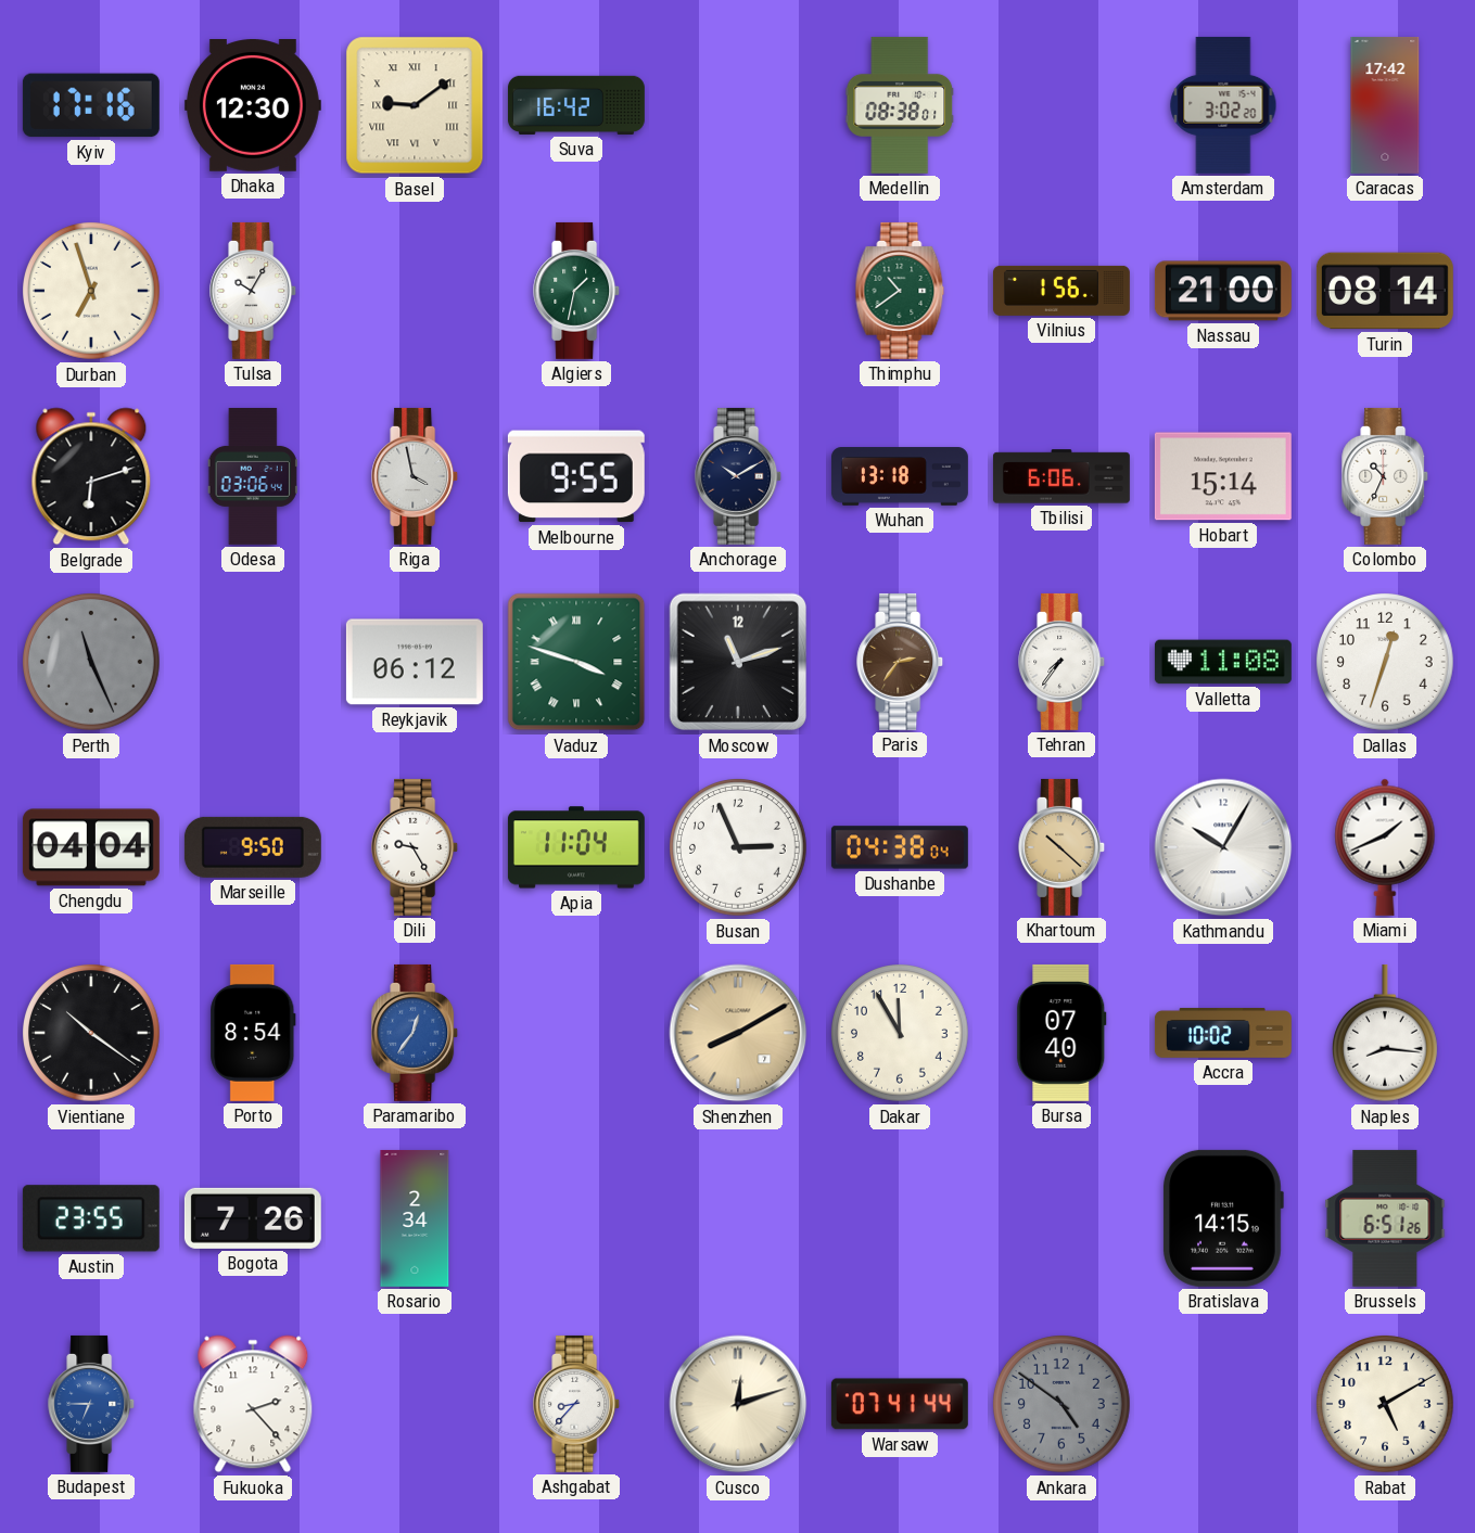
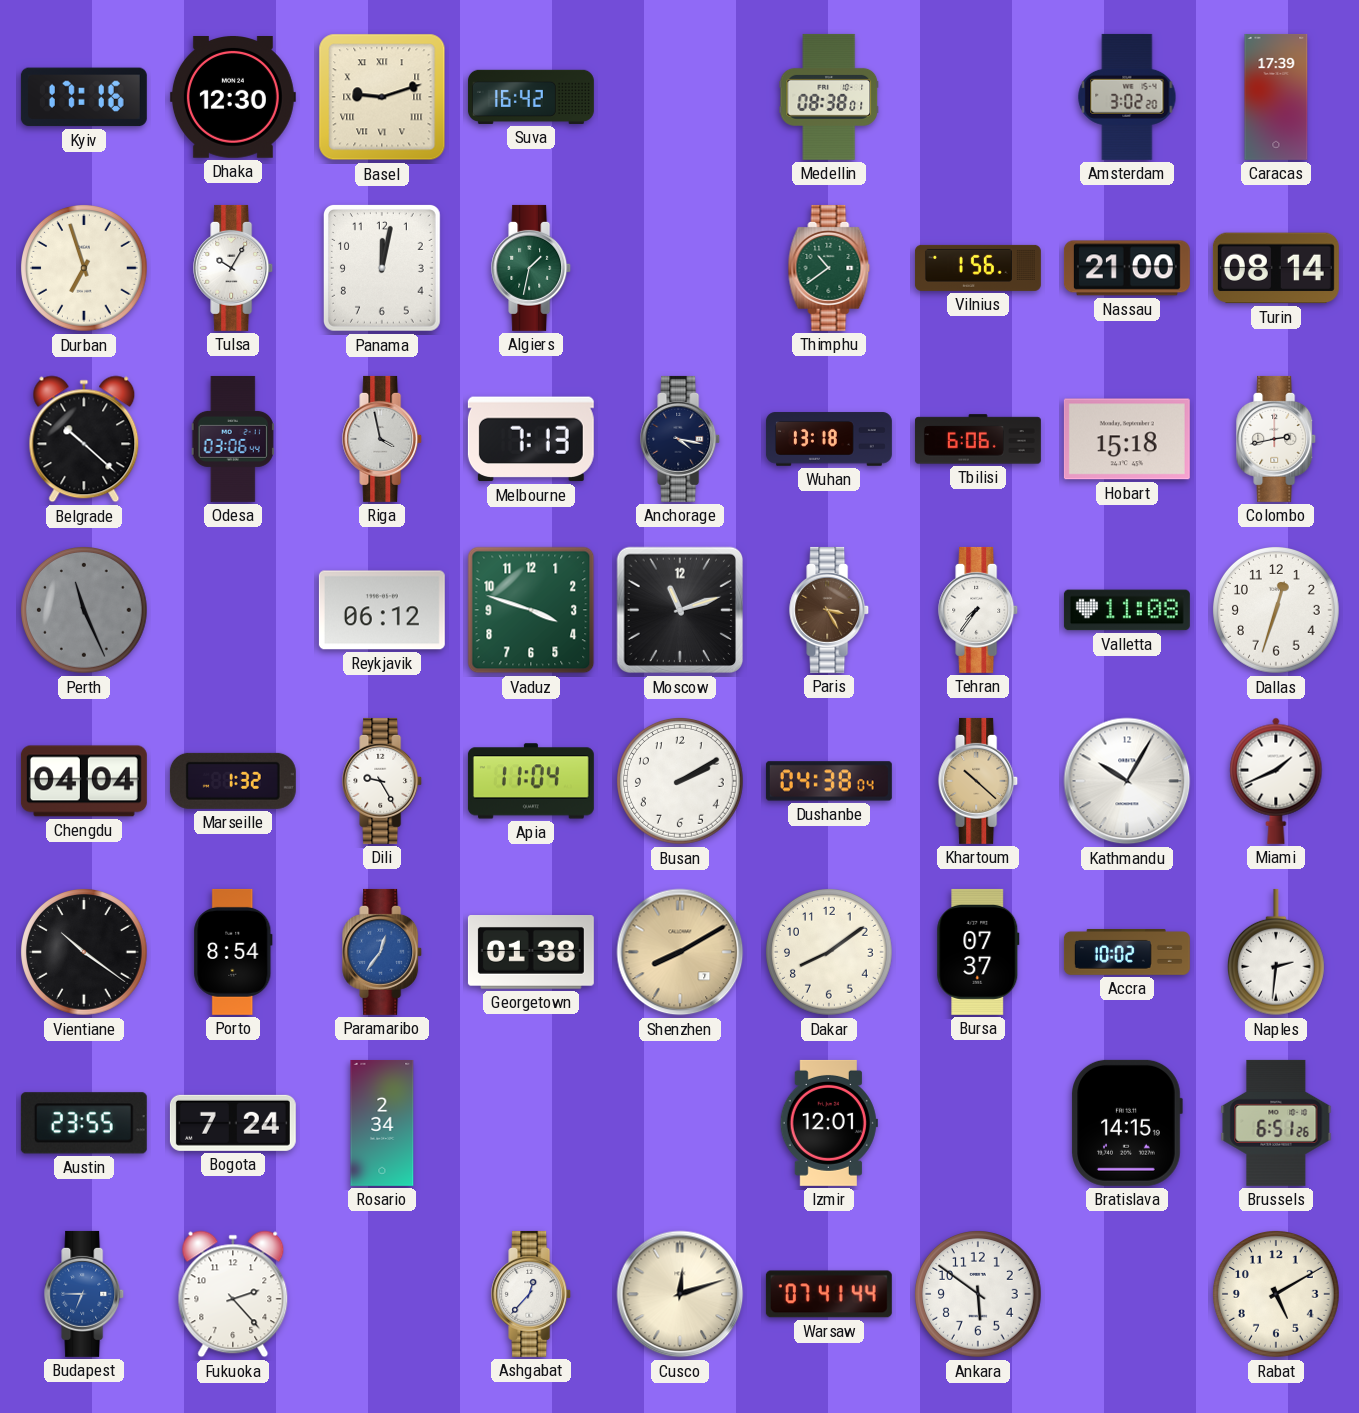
Basel: 9:09 -> 9:12 (382, 97)
Caracas: 17:42 -> 17:39 (1276, 97)
Panama: none -> 12:02 (382, 268)
Belgrade: 6:12 -> 10:22 (84, 439)
Melbourne: 9:55 -> 7:13 (531, 439)
Anchorage: 10:10 -> 4:17 (681, 439)
Hobart: 15:14 -> 15:18 (1127, 439)
Colombo: 10:34 -> 2:43 (1277, 439)
Vaduz numerals: Roman -> Arabic (531, 610)
Paris: 2:36 -> 3:25 (830, 610)
Marseille: 9:50 -> 1:32 (233, 781)
Busan: 2:56 -> 2:10 (681, 782)
Georgetown: none -> 01:38 (531, 953)
Dakar: 11:55 -> 8:09 (830, 953)
Bursa: 07:40 -> 07:37 (978, 952)
Naples: 8:16 -> 2:31 (1276, 952)
Bogota: 7:26 -> 7:24 (233, 1123)
Izmir: none -> 12:01 (829, 1123)
Ashgabat: 8:37 -> 12:37 (532, 1294)
Ankara: 4:51 -> 5:51 (979, 1295)
Ankara dial: grey -> white (979, 1295)
